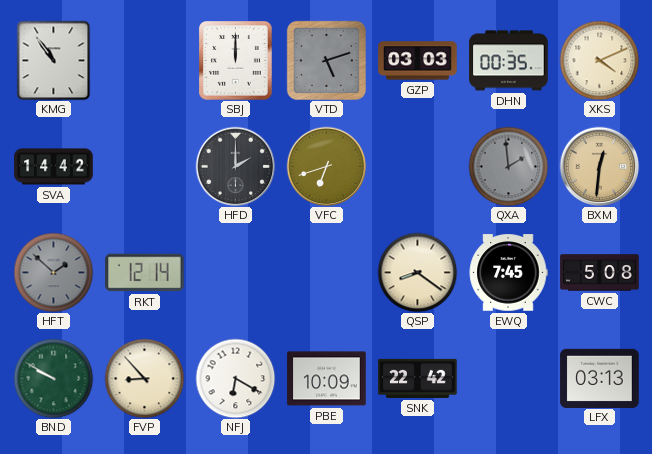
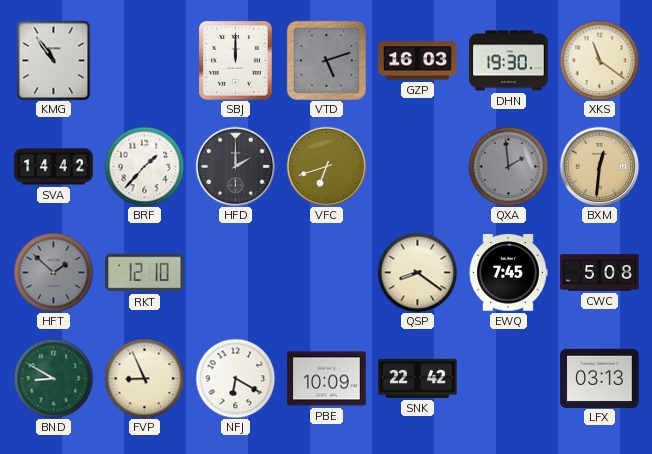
GZP: 03:03 -> 16:03 (418, 61)
DHN: 00:35 -> 19:30 (509, 61)
XKS: 4:11 -> 11:21 (599, 60)
BRF: none -> 1:37 (144, 166)
RKT: 12:14 -> 12:10 (145, 273)
BND: 9:50 -> 8:50 (53, 378)
FVP: 8:53 -> 8:56 (144, 378)
